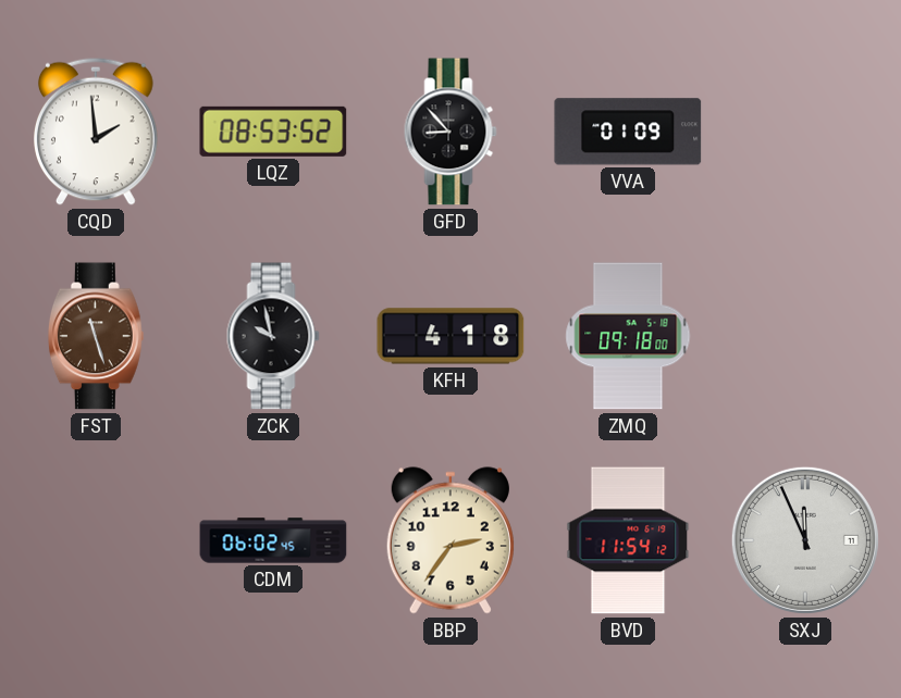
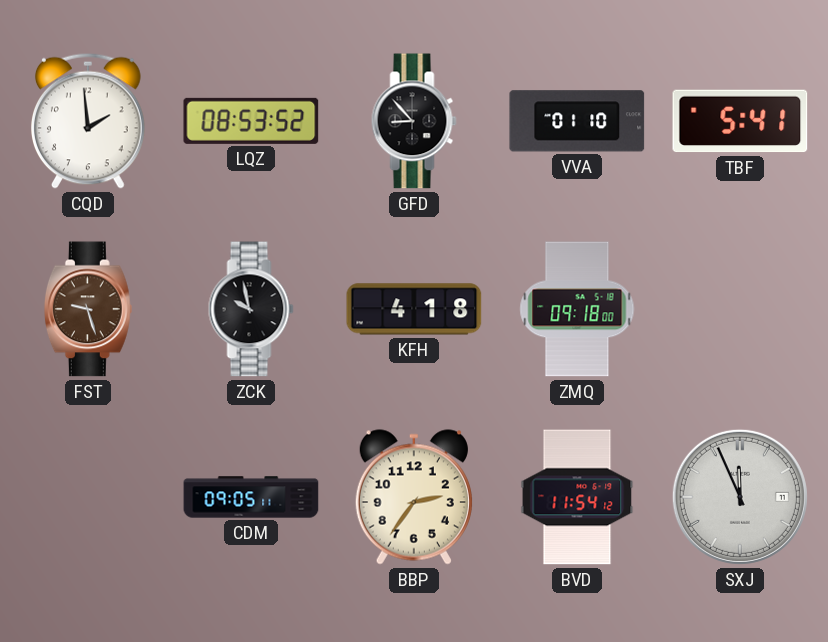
VVA: 01:09 -> 01:10 (577, 121)
TBF: none -> 5:41 (740, 121)
FST: 11:27 -> 9:27 (88, 309)
CDM: 06:02 -> 09:05 (251, 497)
